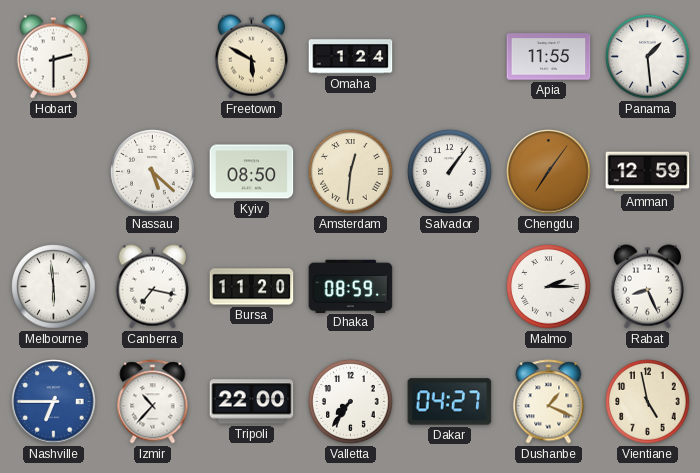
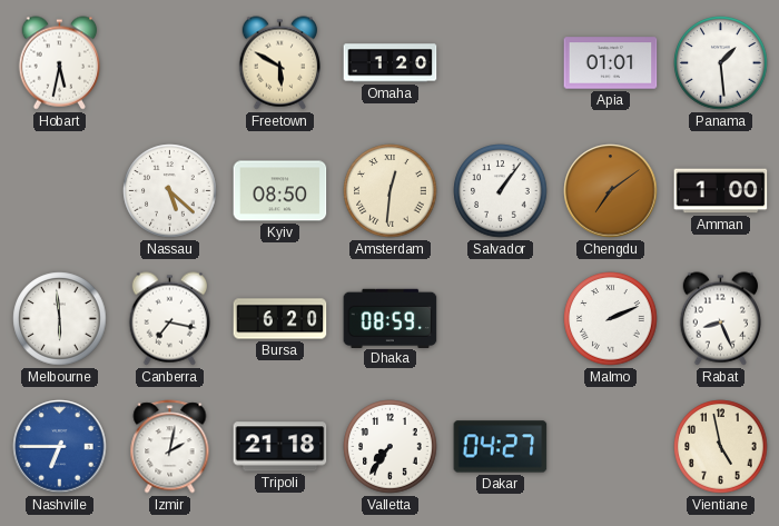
Hobart: 2:30 -> 5:32 (59, 63)
Omaha: 1:24 -> 1:20 (391, 63)
Apia: 11:55 -> 01:01 (611, 63)
Chengdu: 7:06 -> 7:09 (611, 191)
Amman: 12:59 -> 1:00 (721, 191)
Bursa: 11:20 -> 6:20 (280, 319)
Malmo: 2:15 -> 2:11 (611, 319)
Izmir: 10:37 -> 2:02 (170, 447)
Tripoli: 22:00 -> 21:18 (280, 447)
Dushanbe: 1:19 -> none (549, 402)
